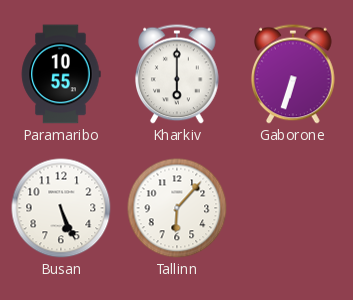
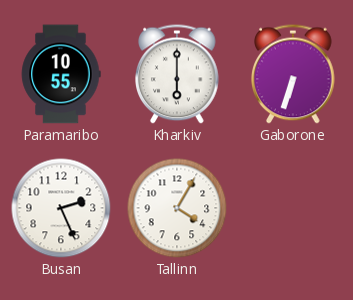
Busan: 5:26 -> 2:26 (61, 208)
Tallinn: 6:07 -> 4:05 (177, 208)
